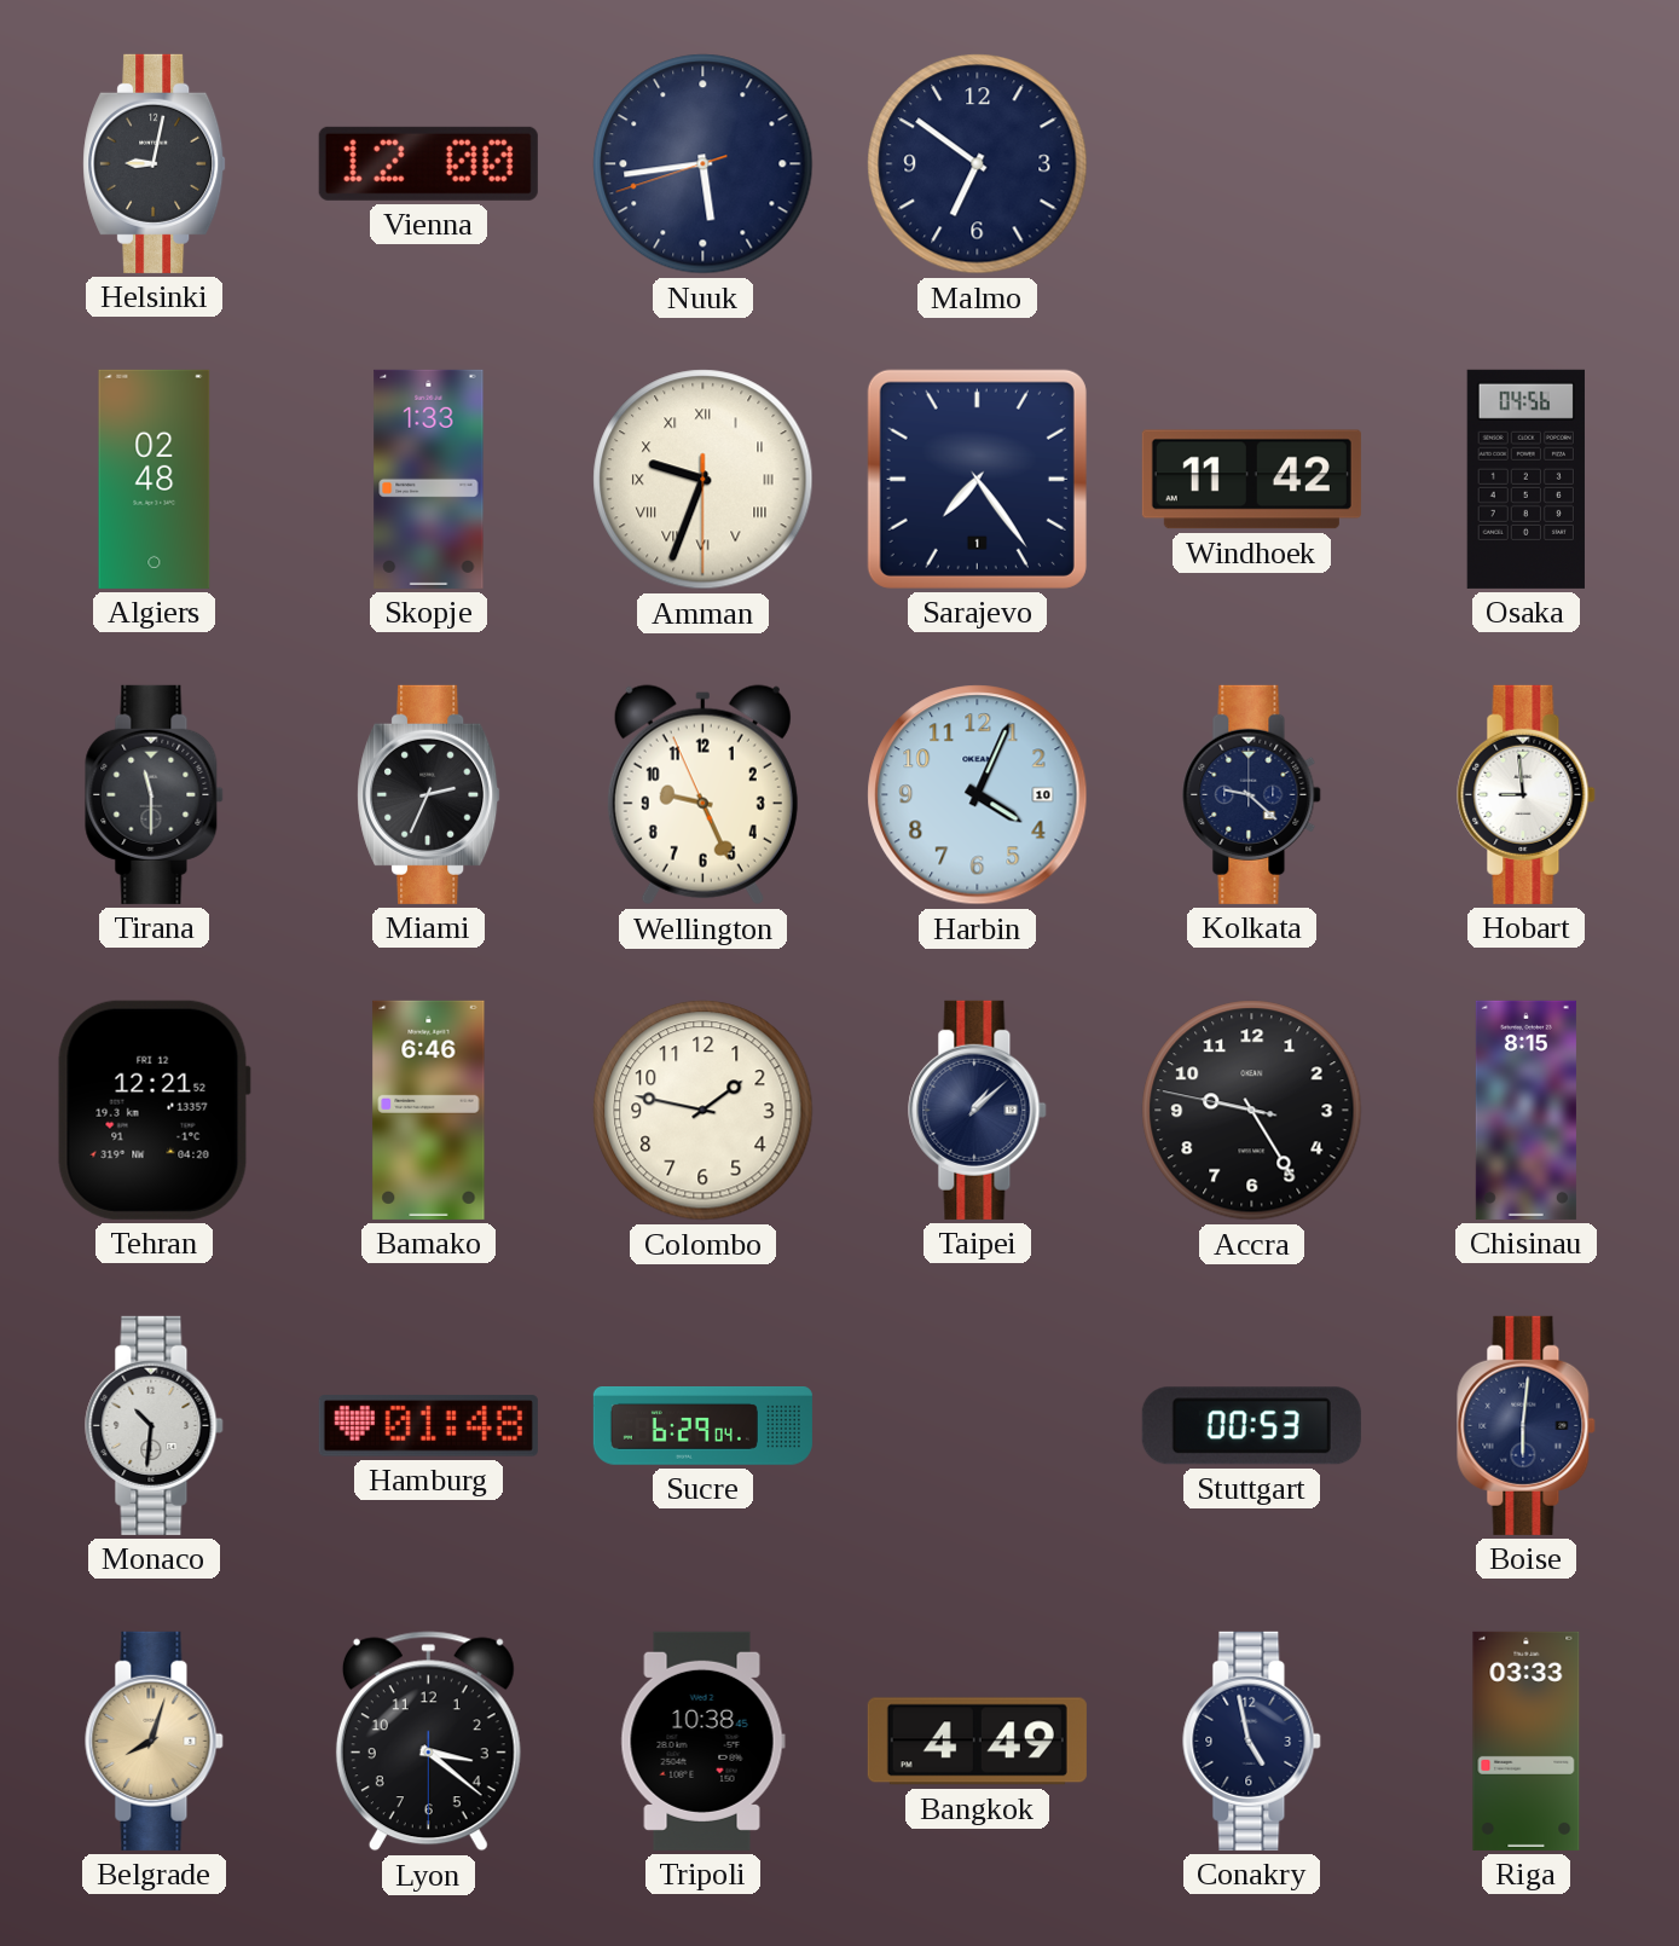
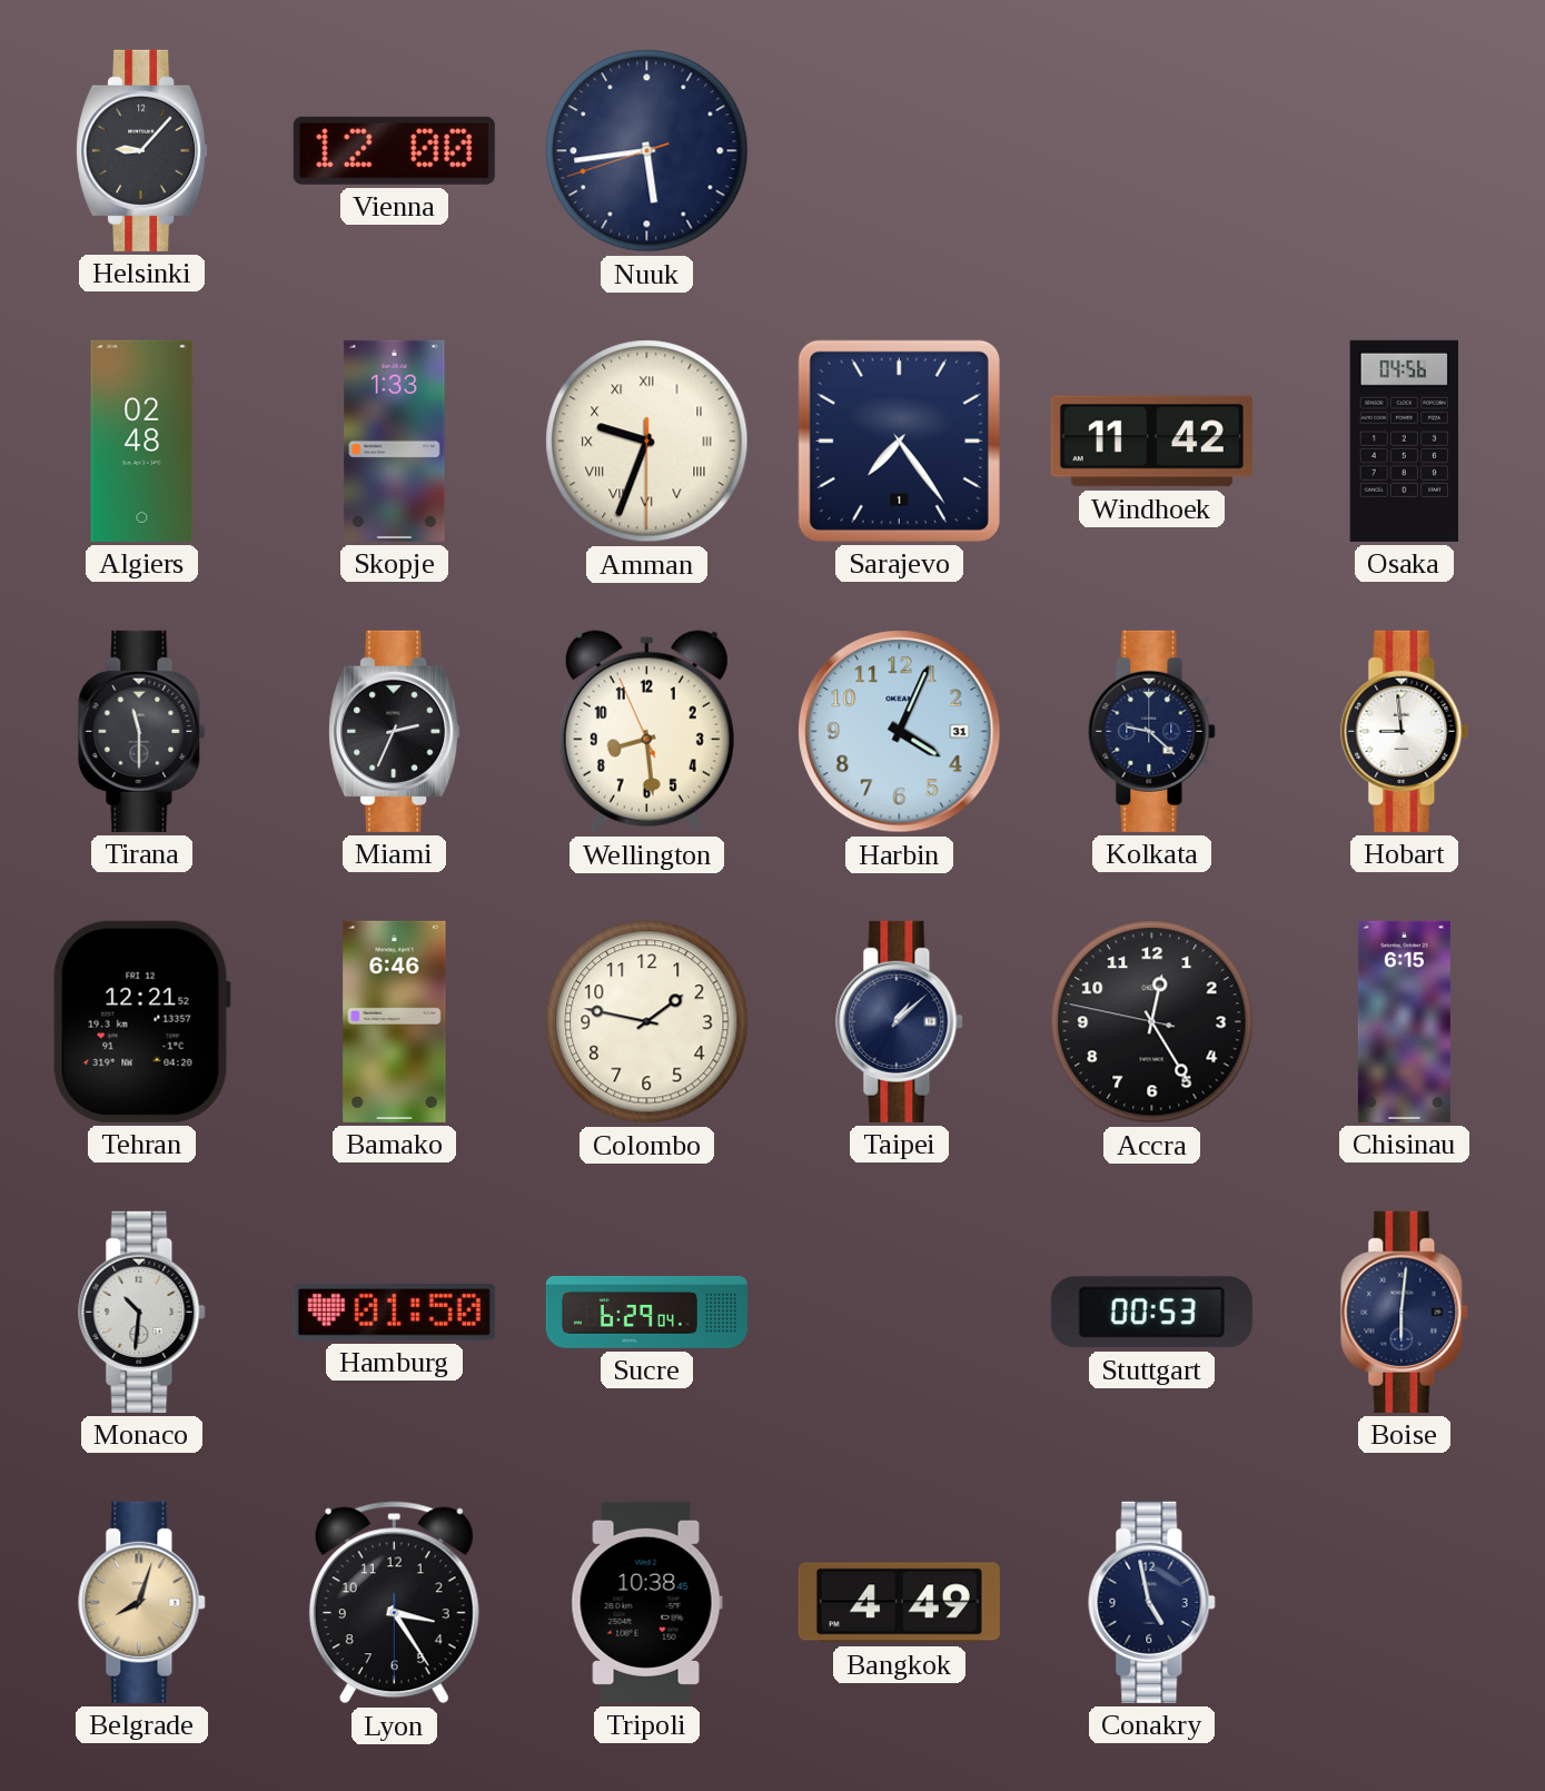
Helsinki: 9:02 -> 9:07 (142, 150)
Malmo: 6:51 -> none (978, 164)
Wellington: 9:25 -> 8:28 (646, 732)
Harbin date: 10 -> 31 (900, 732)
Accra: 9:24 -> 12:24 (1152, 1022)
Chisinau: 8:15 -> 6:15 (1404, 1021)
Hamburg: 01:48 -> 01:50 (394, 1313)
Lyon: 3:21 -> 3:24 (394, 1603)
Riga: 03:33 -> none (1527, 1741)
